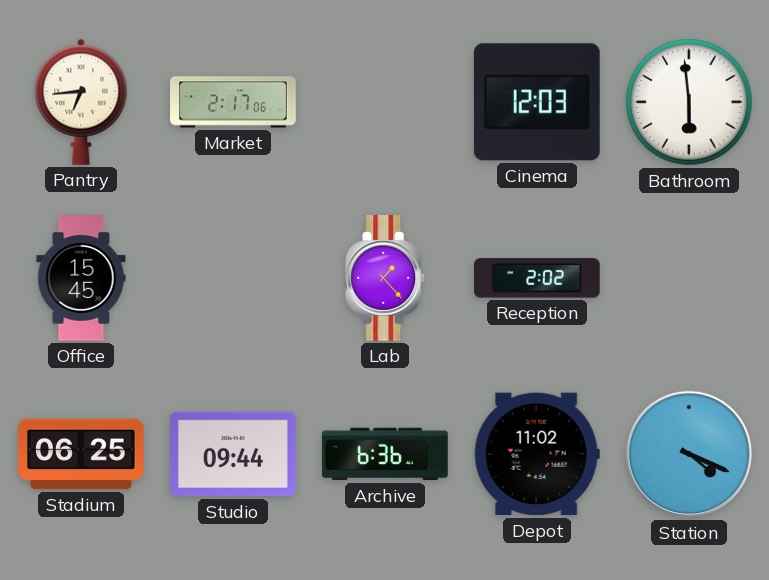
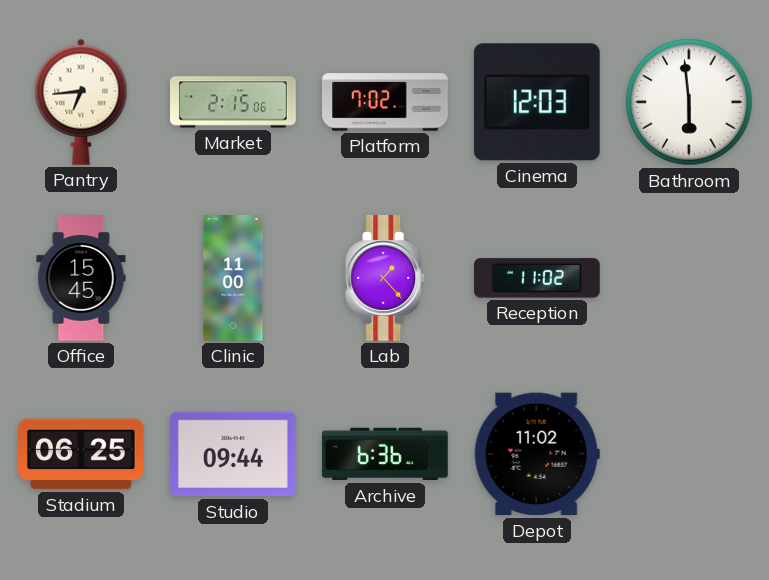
Market: 2:17 -> 2:15 (233, 102)
Platform: none -> 7:02 (385, 102)
Clinic: none -> 11:00 (233, 278)
Reception: 2:02 -> 11:02 (538, 278)
Station: 4:19 -> none (689, 454)
